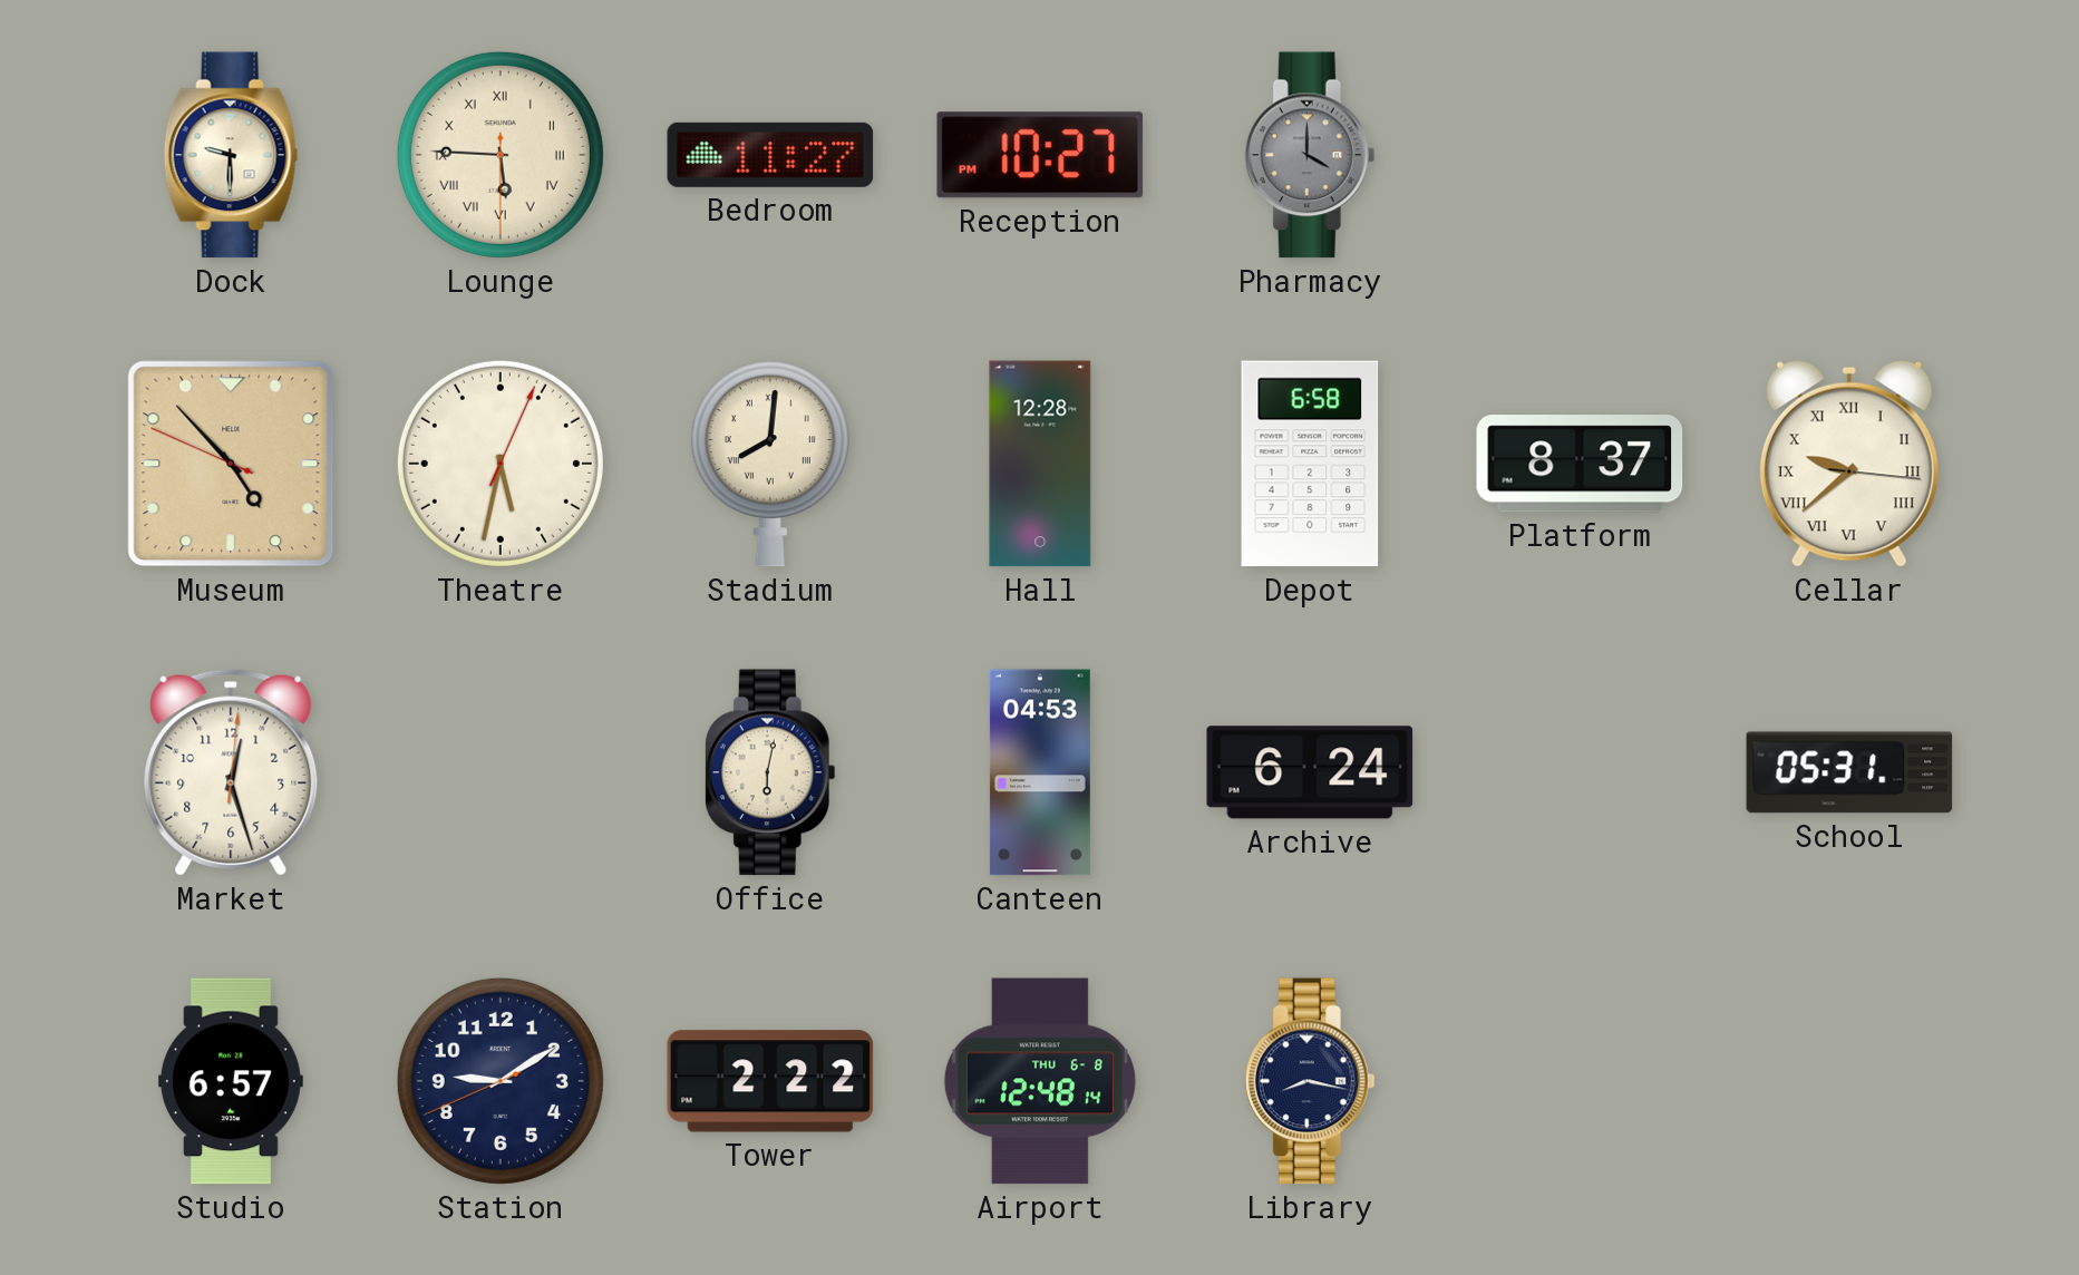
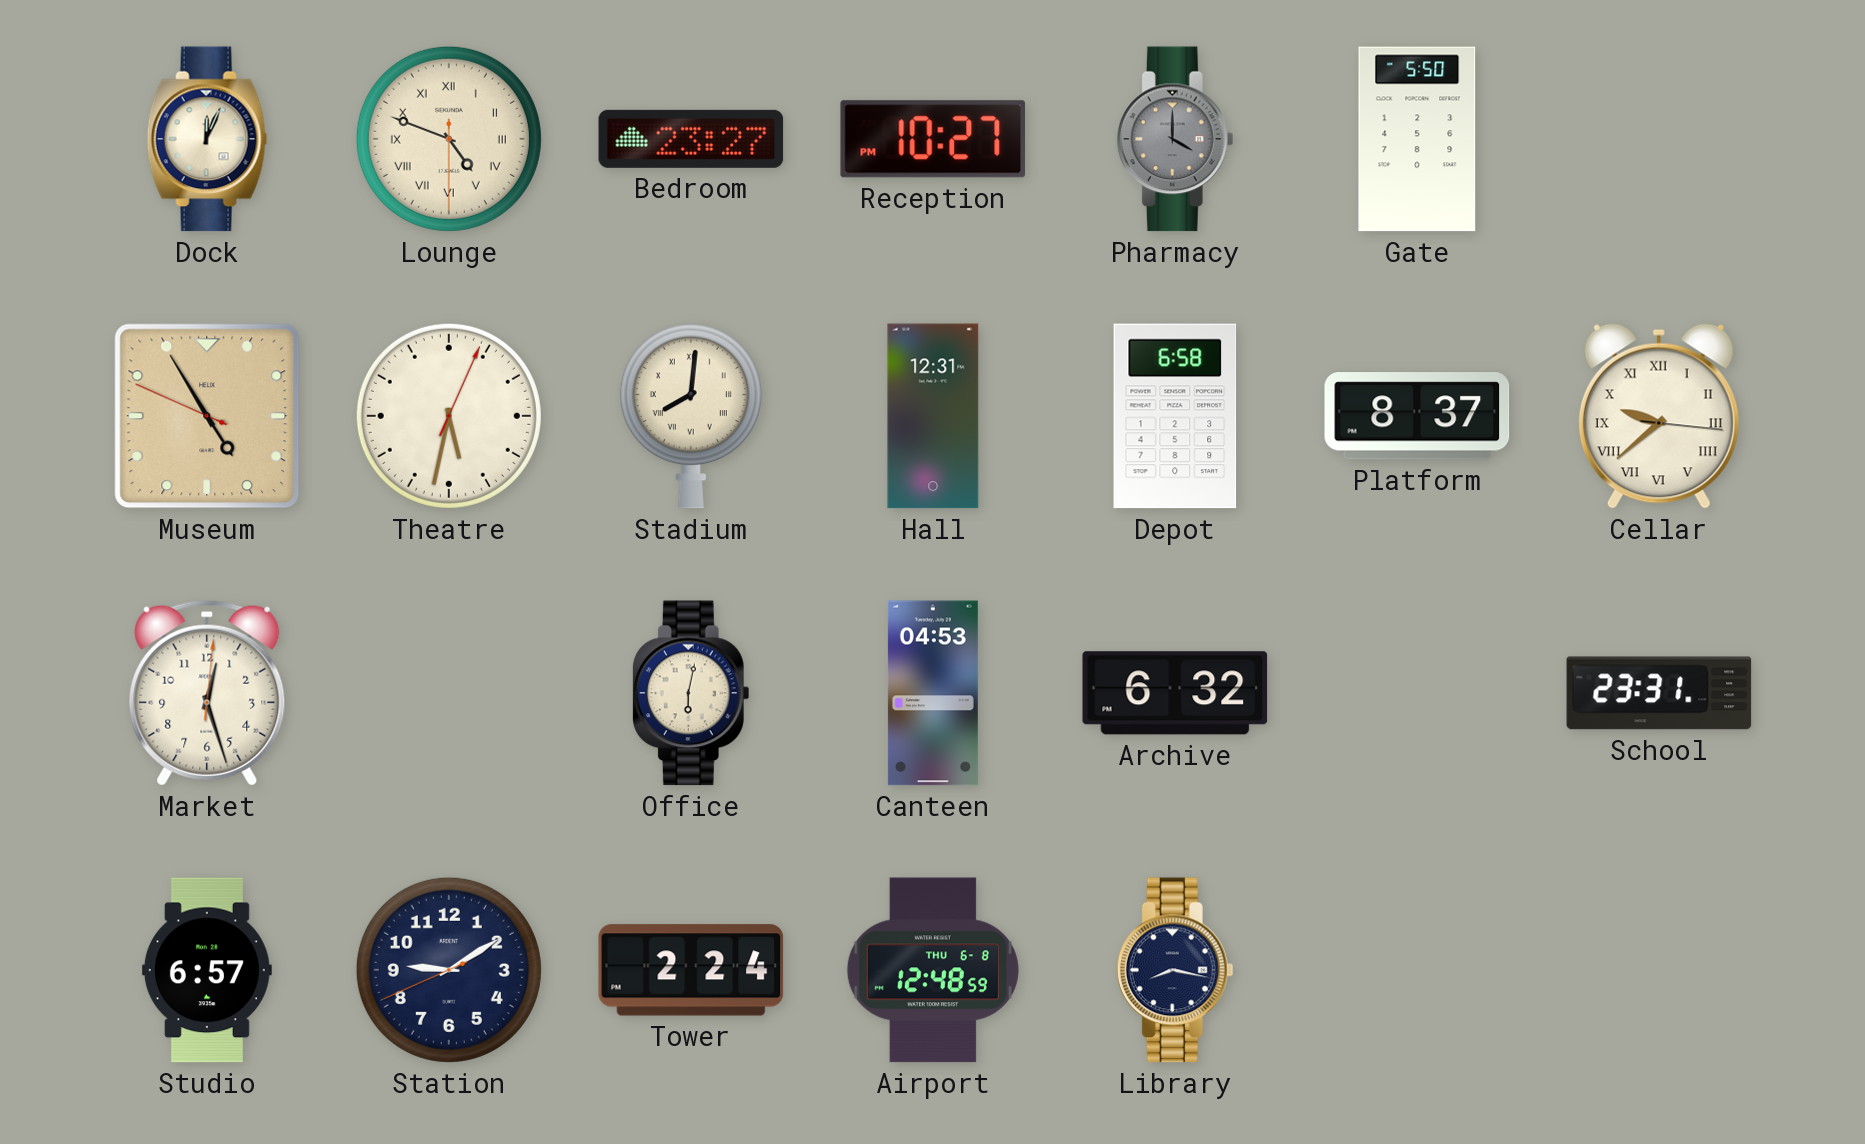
Dock: 9:30 -> 12:04 (207, 139)
Lounge: 5:45 -> 4:48 (449, 139)
Bedroom: 11:27 -> 23:27 (691, 139)
Gate: none -> 5:50 (1417, 139)
Museum: 4:52 -> 4:54 (207, 416)
Hall: 12:28 -> 12:31 (933, 416)
Archive: 6:24 -> 6:32 (1175, 693)
School: 05:31 -> 23:31 (1659, 693)
Tower: 2:22 -> 2:24 (691, 970)
Airport: 12:48:14 -> 12:48:59 (933, 970)
